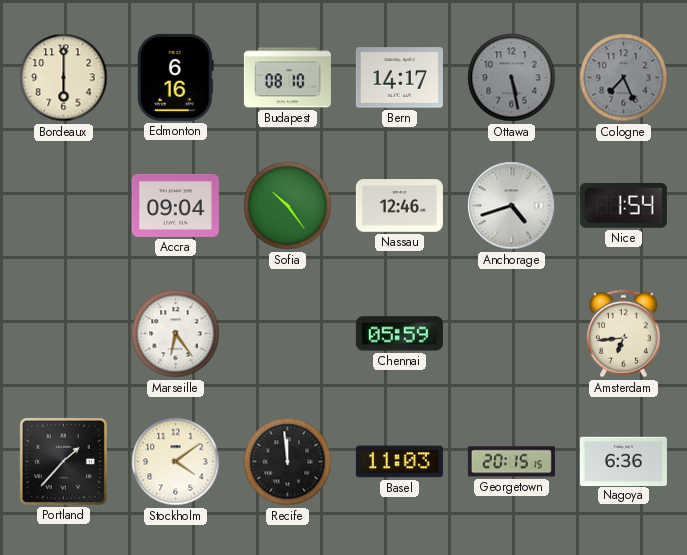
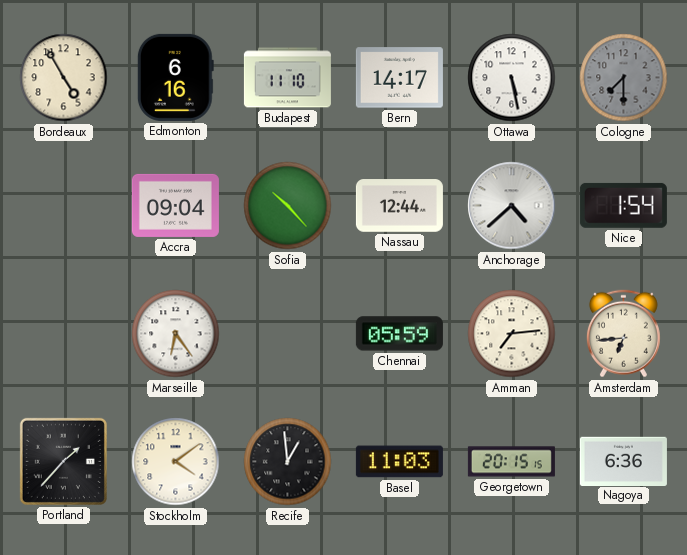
Bordeaux: 6:00 -> 4:55 (64, 78)
Budapest: 08:10 -> 11:10 (287, 78)
Ottawa dial: grey -> white (512, 78)
Cologne: 7:26 -> 7:30 (624, 78)
Sofia: 10:24 -> 10:23 (288, 206)
Nassau: 12:46 -> 12:44 (399, 206)
Anchorage: 4:42 -> 4:38 (512, 206)
Amman: none -> 7:14 (512, 334)
Recife: 11:59 -> 12:59 (288, 462)
